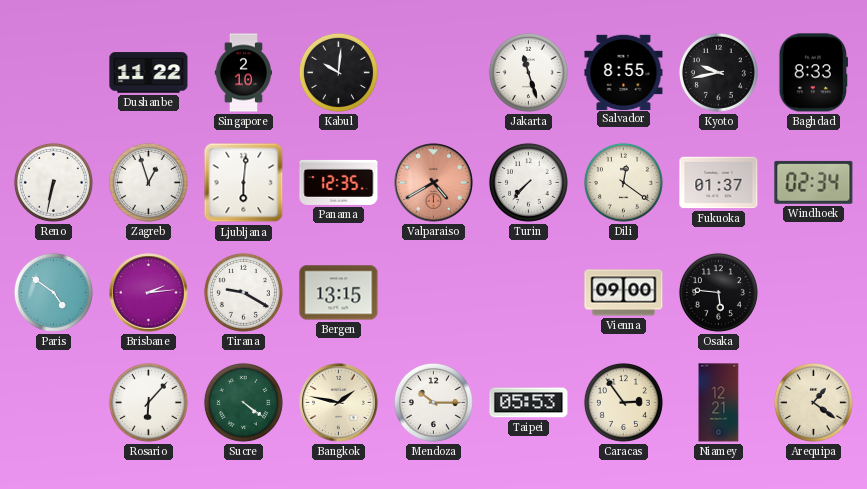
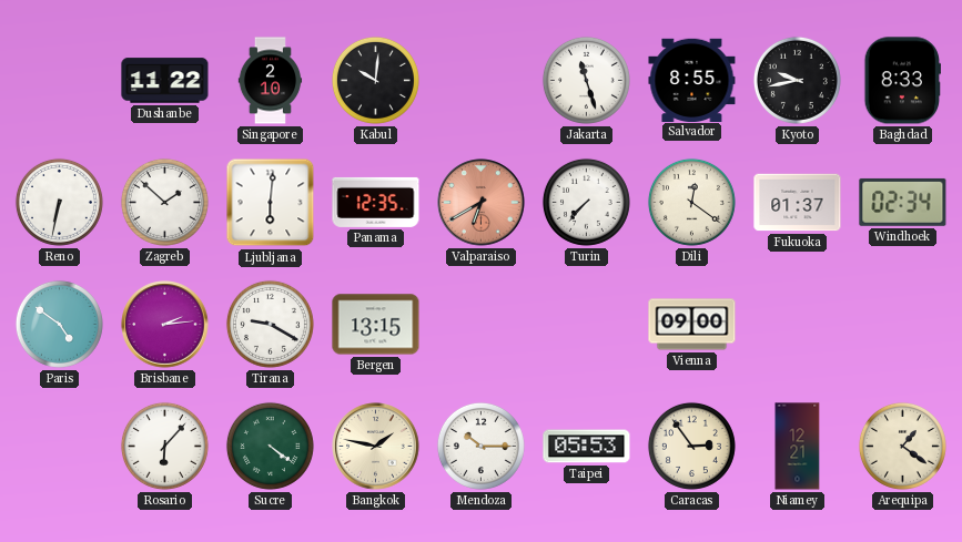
Zagreb: 12:57 -> 1:52 (164, 202)
Valparaiso: 4:40 -> 6:40 (482, 203)
Osaka: 5:46 -> none (718, 292)
